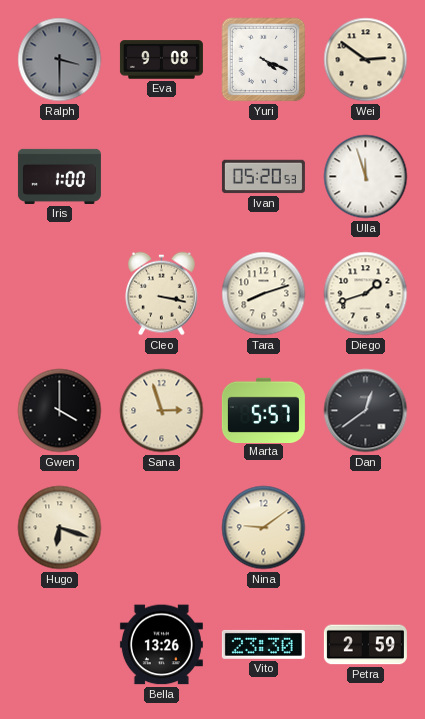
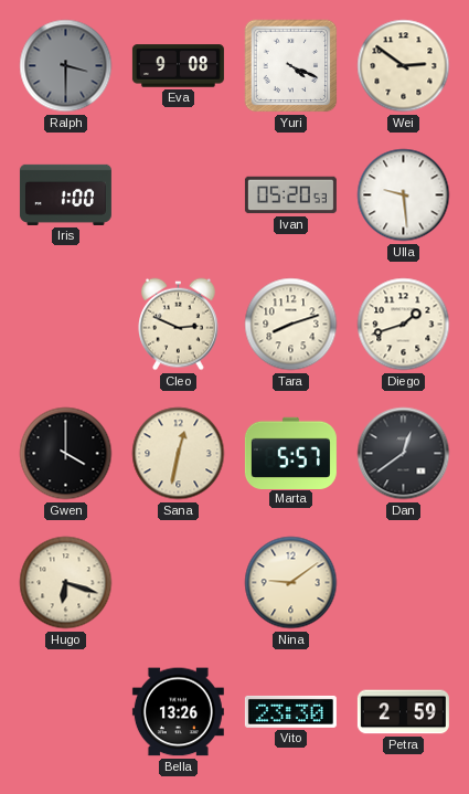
Ulla: 11:57 -> 9:29 (404, 195)
Cleo: 3:17 -> 2:49 (179, 325)
Sana: 2:57 -> 12:32 (179, 454)
